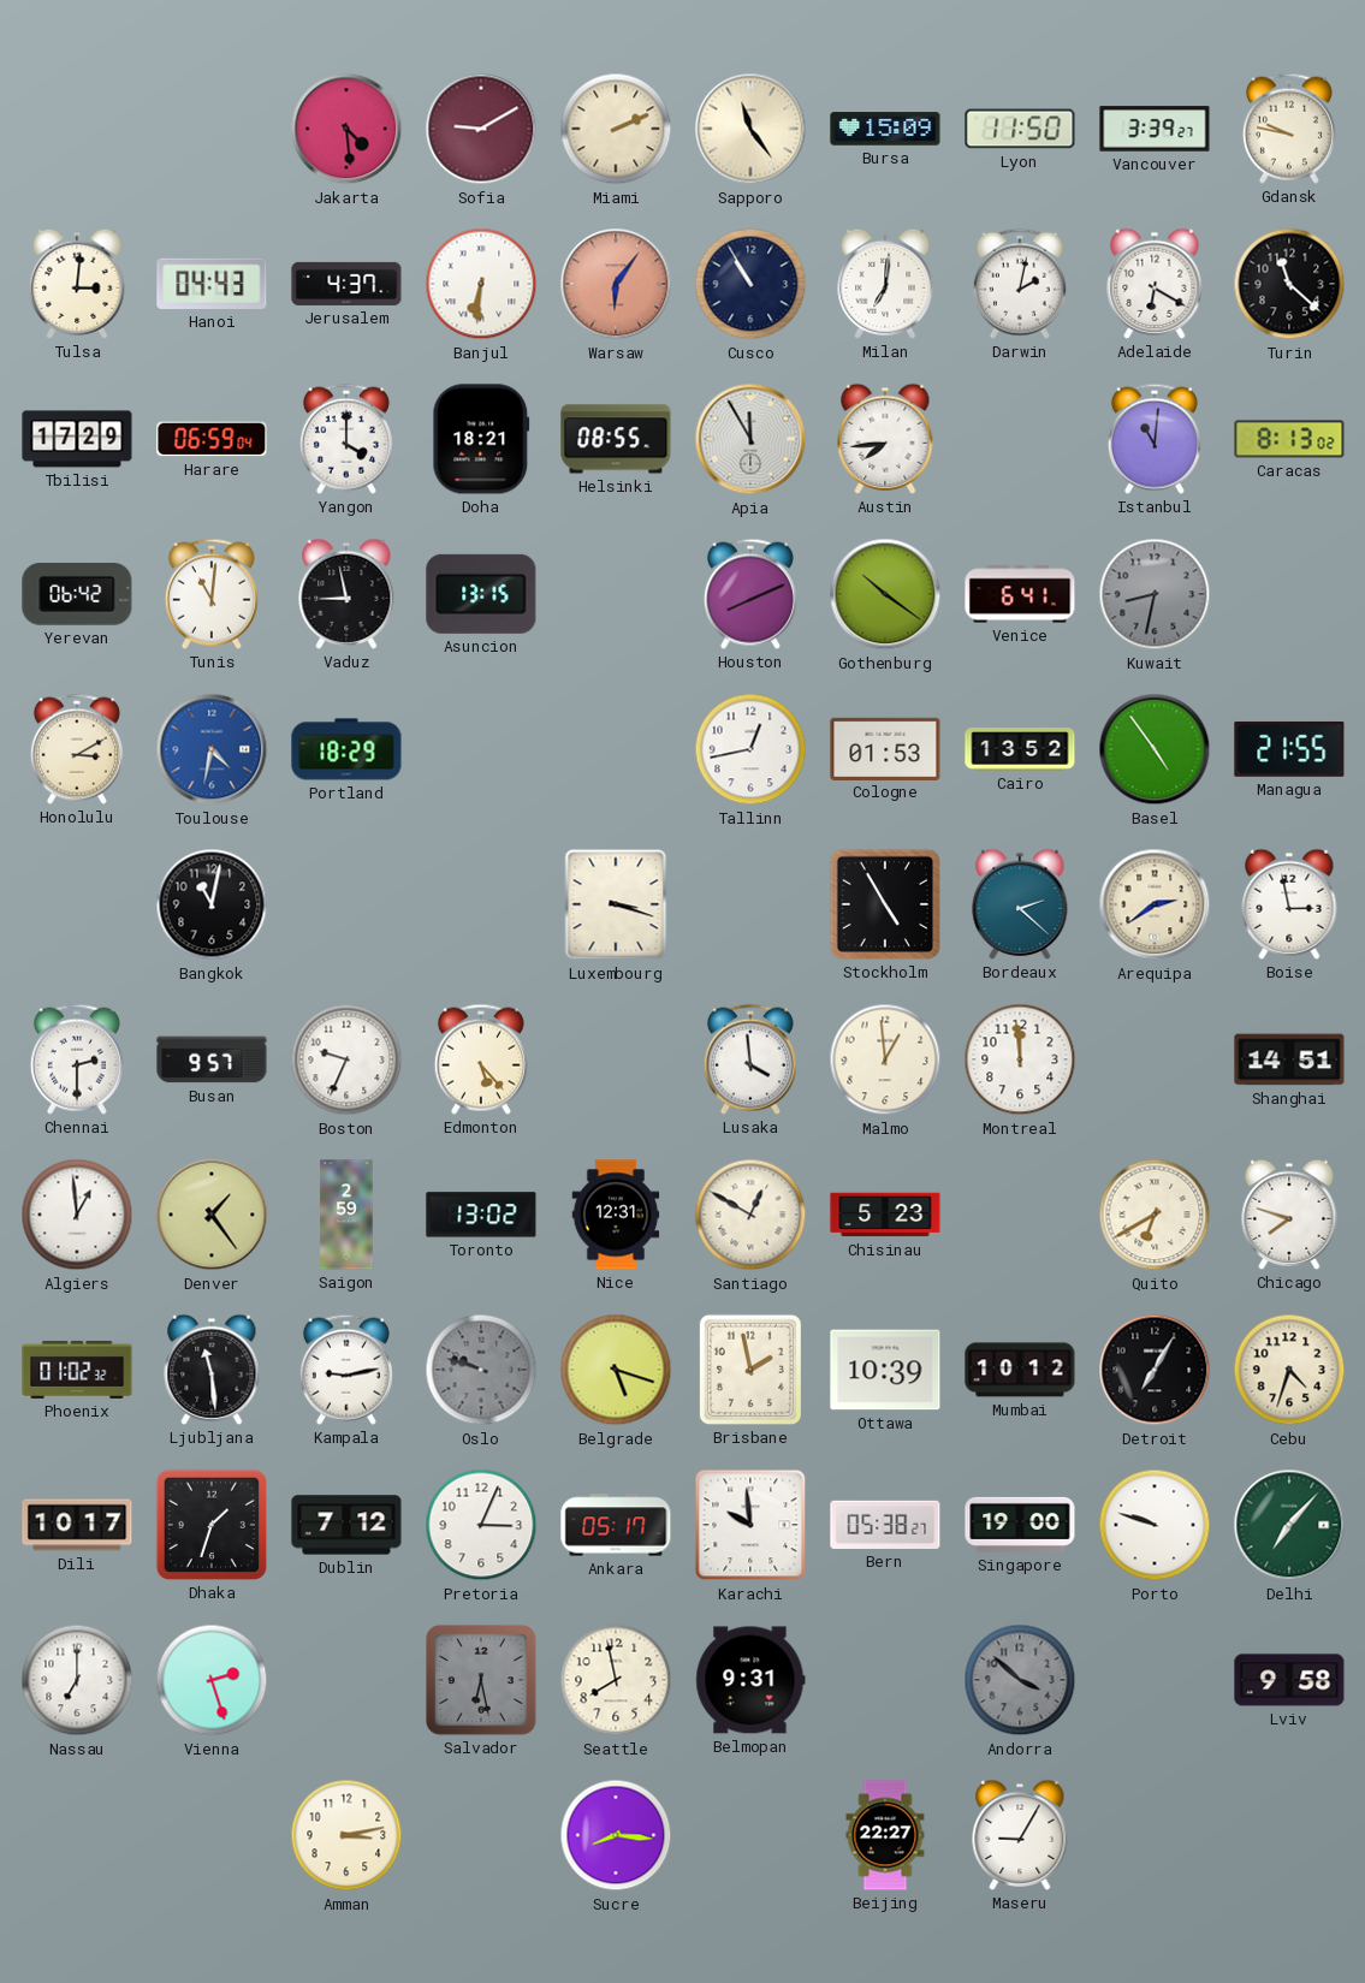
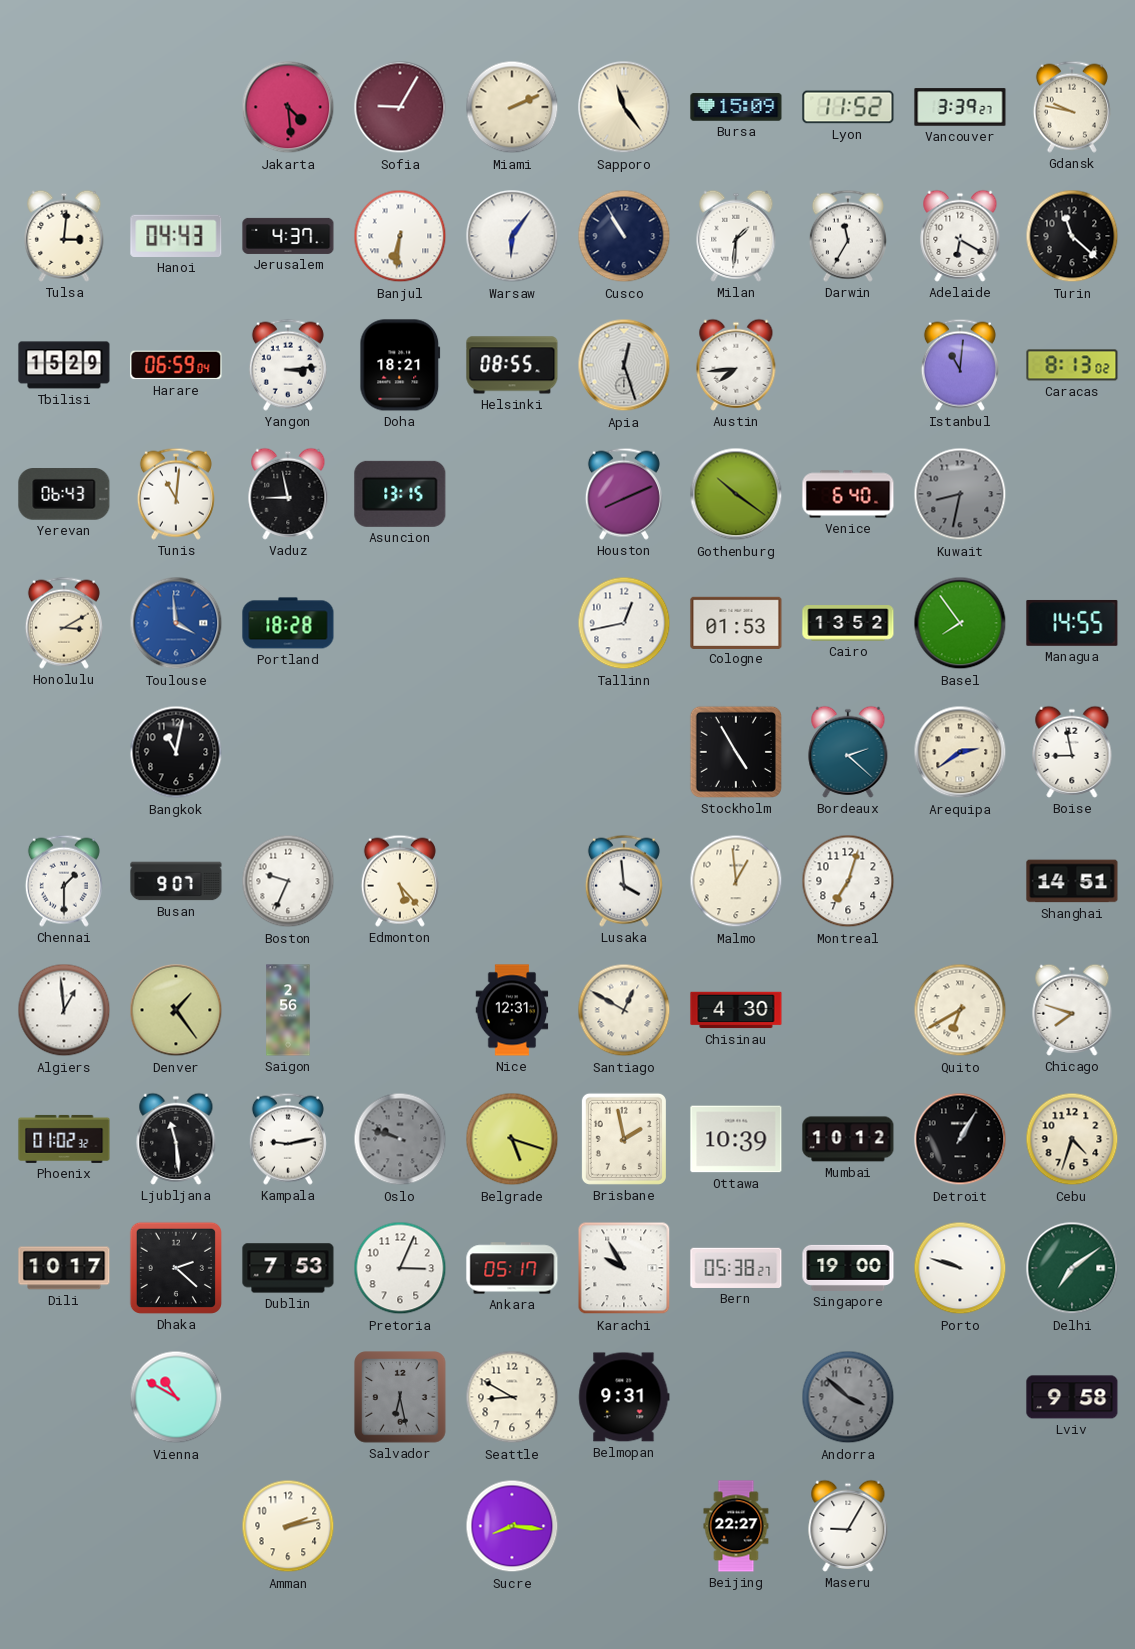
Sofia: 9:10 -> 9:05 (400, 107)
Lyon: 11:50 -> 11:52 (848, 107)
Warsaw dial: salmon -> white (512, 236)
Milan: 7:01 -> 1:31 (736, 236)
Darwin: 2:02 -> 11:35 (848, 236)
Tbilisi: 17:29 -> 15:29 (64, 365)
Yangon: 4:00 -> 3:14 (288, 365)
Apia: 11:55 -> 12:27 (624, 365)
Yerevan: 06:42 -> 06:43 (64, 495)
Venice: 6:41 -> 6:40 (848, 494)
Toulouse: 4:32 -> 3:59 (176, 623)
Portland: 18:29 -> 18:28 (288, 623)
Basel: 4:54 -> 7:54 (960, 623)
Managua: 21:55 -> 14:55 (1072, 623)
Luxembourg: 3:18 -> none (616, 904)
Boise: 2:58 -> 8:58 (1072, 752)
Chennai: 2:30 -> 1:30 (64, 881)
Busan: 9:57 -> 9:07 (176, 881)
Montreal: 11:59 -> 7:03 (848, 881)
Saigon: 2:59 -> 2:56 (288, 1010)
Toronto: 13:02 -> none (481, 1215)
Chisinau: 5:23 -> 4:30 (736, 1010)
Detroit: 7:05 -> 1:05 (960, 1139)
Dhaka: 1:33 -> 2:22 (176, 1268)
Dublin: 7:12 -> 7:53 (288, 1268)
Karachi: 9:59 -> 9:55 (624, 1268)
Delhi: 7:07 -> 7:09 (1072, 1268)
Nassau: 7:00 -> none (77, 1680)
Vienna: 2:27 -> 10:50 (176, 1397)
Seattle: 7:58 -> 8:50 (512, 1397)
Amman: 3:13 -> 2:13 (288, 1526)
